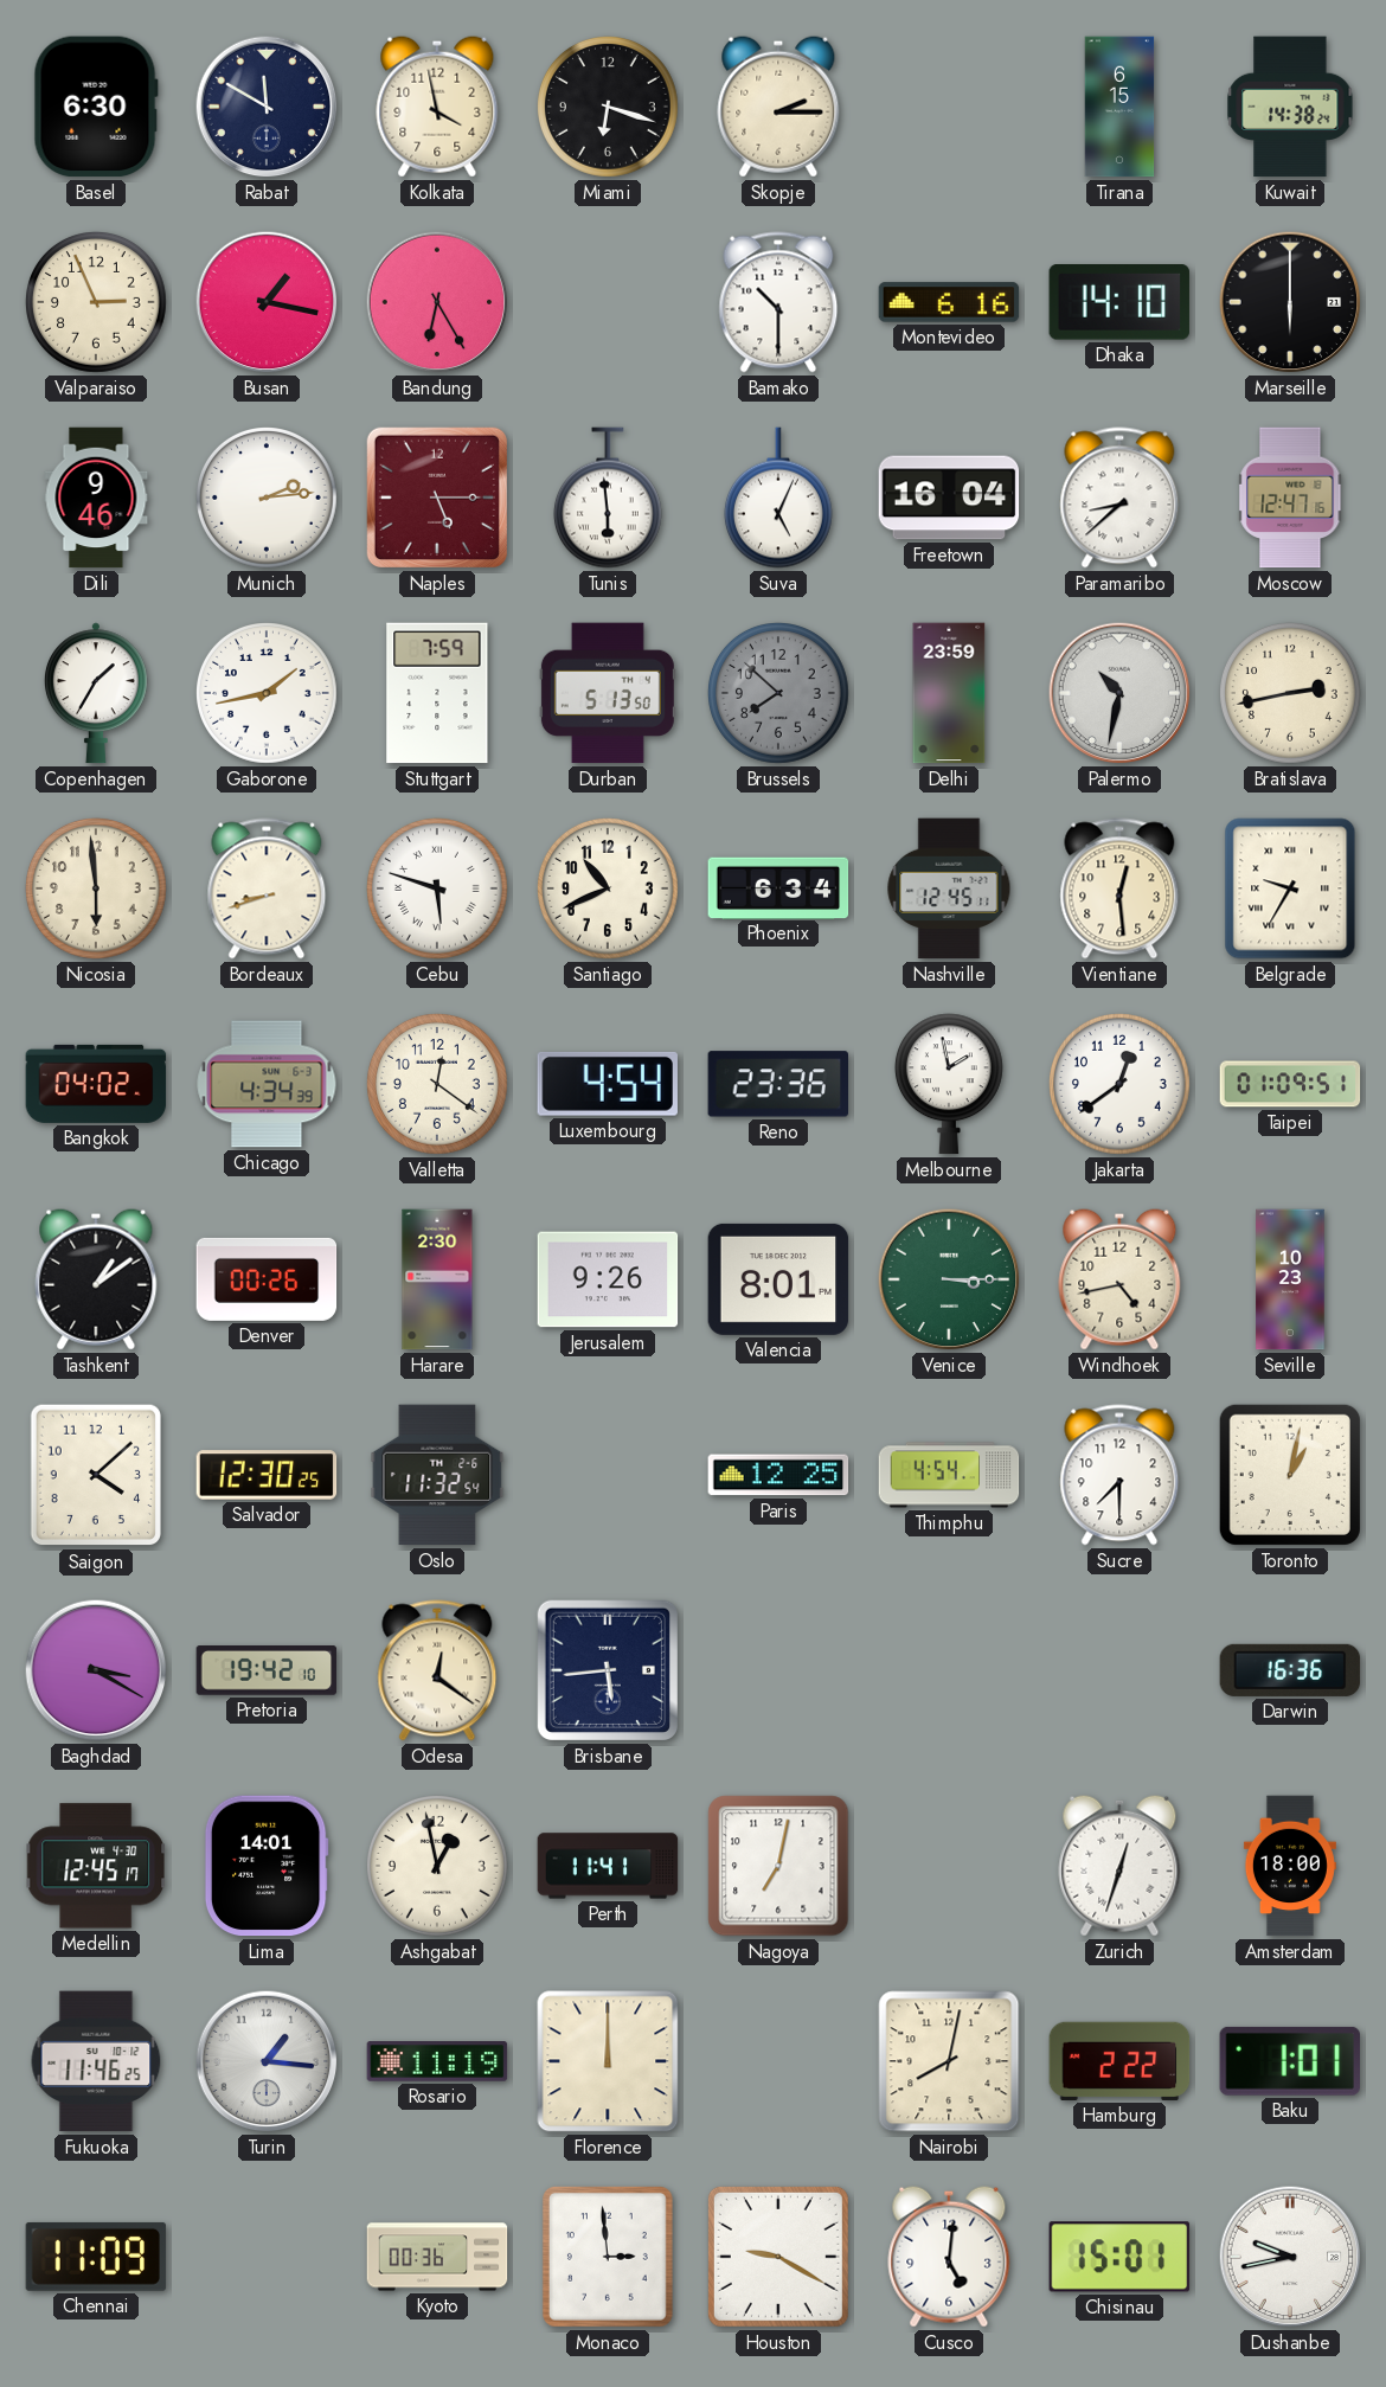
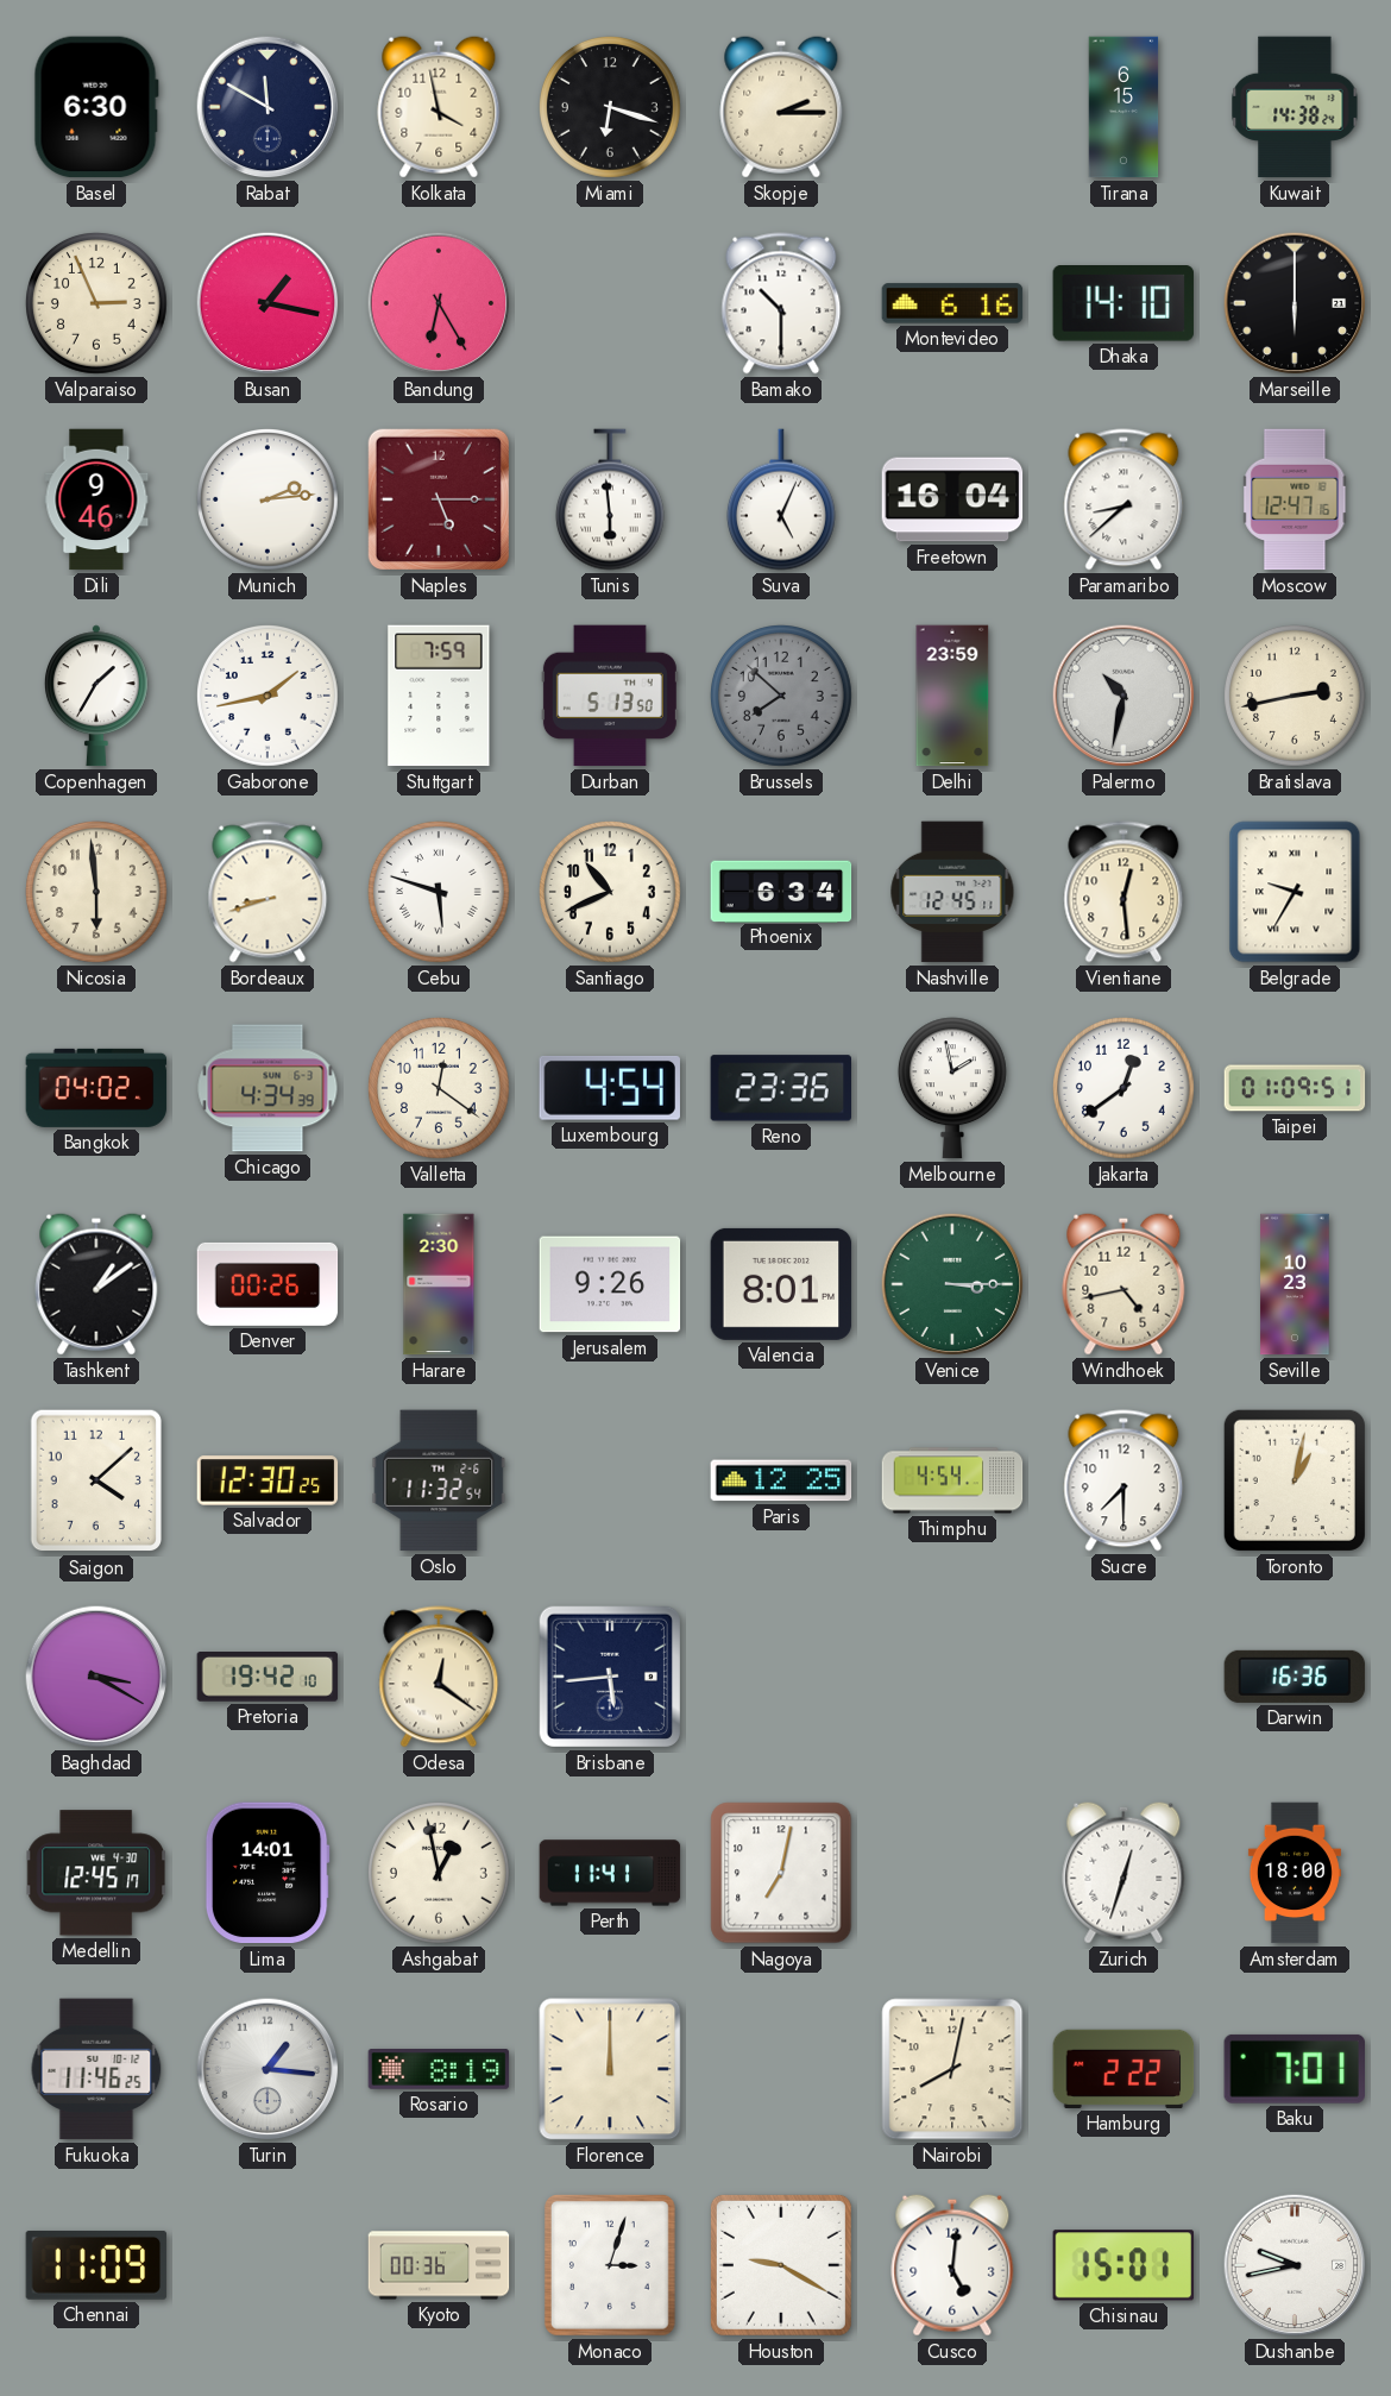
Rosario: 11:19 -> 8:19 (439, 2069)
Baku: 1:01 -> 7:01 (1294, 2069)
Monaco: 2:59 -> 3:03 (610, 2265)
